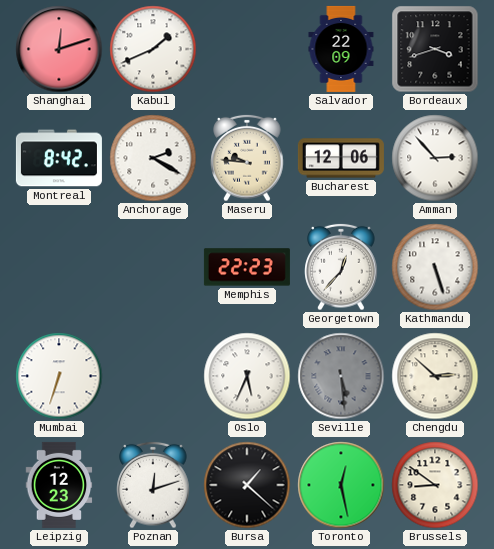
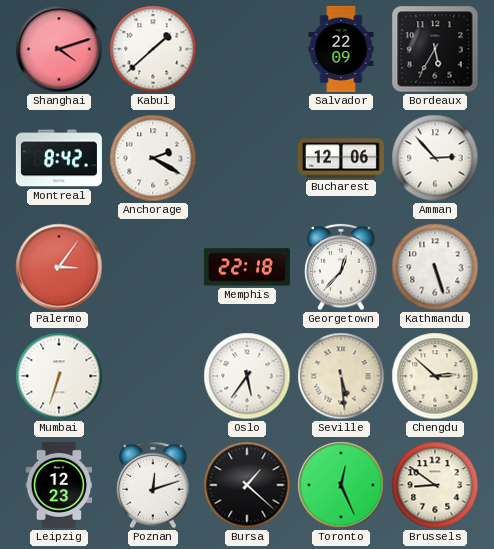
Shanghai: 12:12 -> 4:12 (59, 49)
Kabul: 1:41 -> 1:38 (153, 49)
Bordeaux: 3:42 -> 5:35 (435, 49)
Maseru: 9:46 -> none (247, 158)
Palermo: none -> 3:06 (59, 267)
Memphis: 22:23 -> 22:18 (247, 267)
Oslo: 5:34 -> 5:36 (247, 376)
Seville dial: grey -> cream (341, 376)
Toronto: 12:28 -> 12:26 (341, 485)
